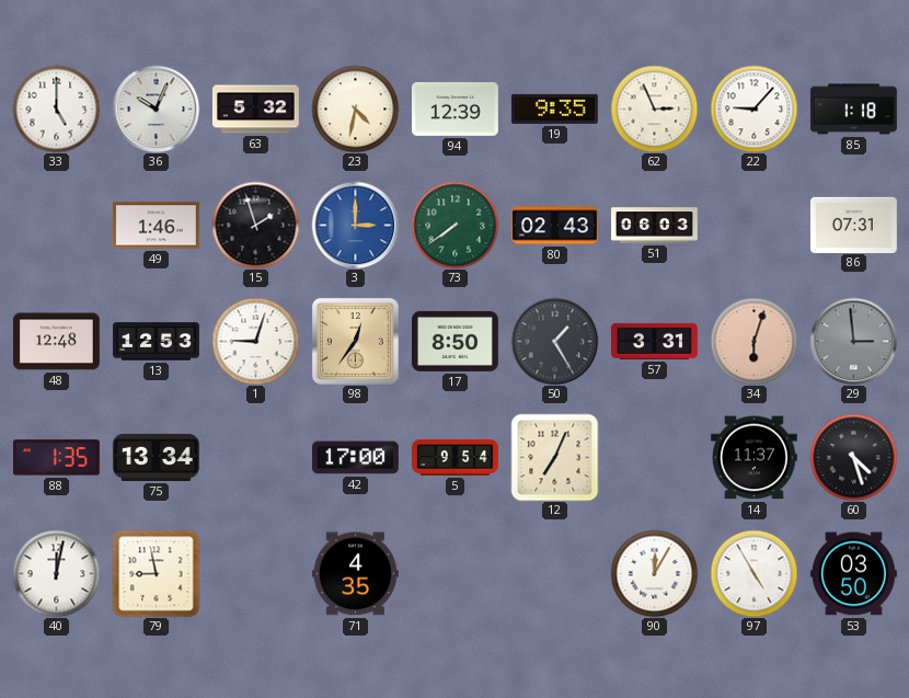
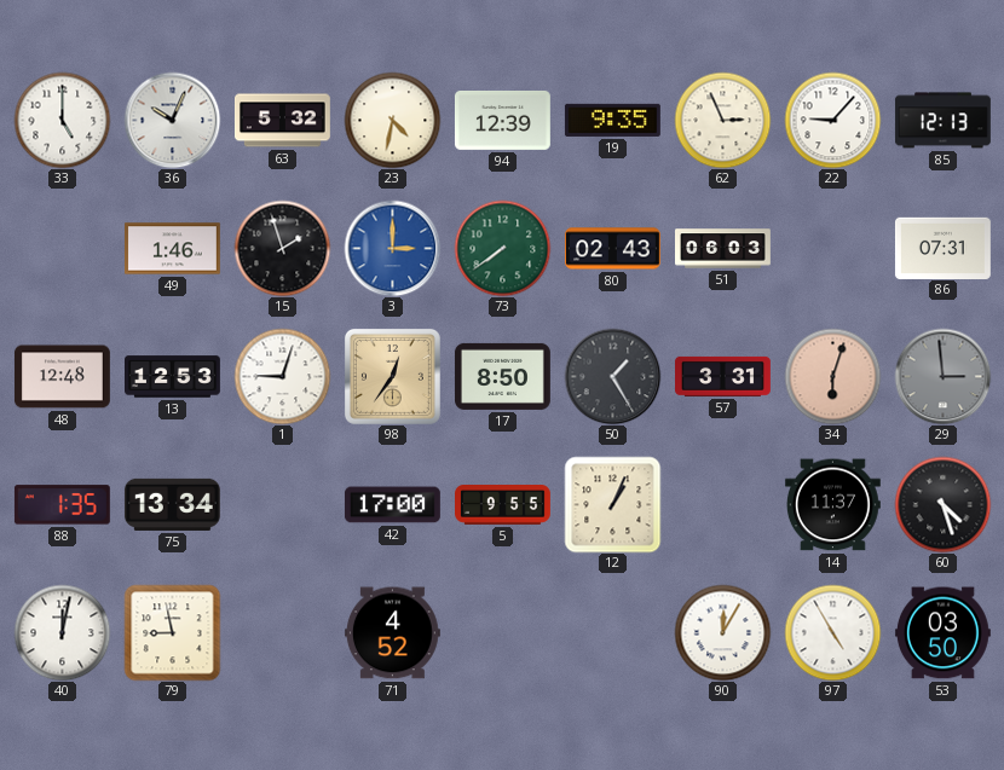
85: 1:18 -> 12:13 (942, 121)
5: 9:54 -> 9:55 (503, 505)
12: 7:04 -> 1:04 (612, 504)
71: 4:35 -> 4:52 (392, 633)
